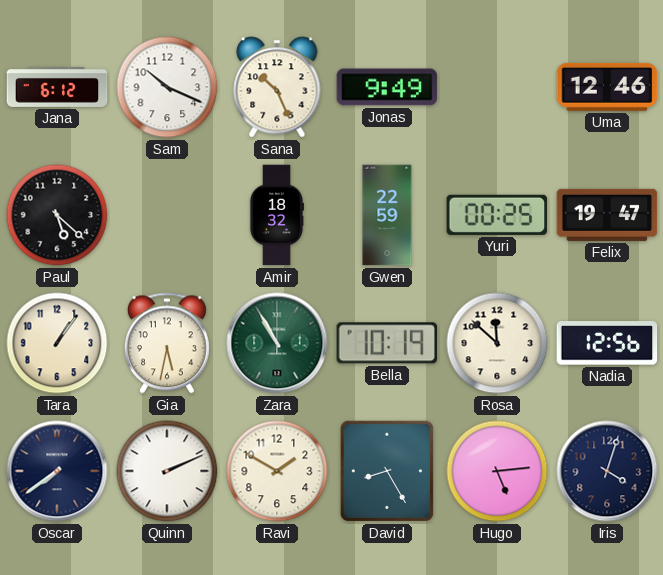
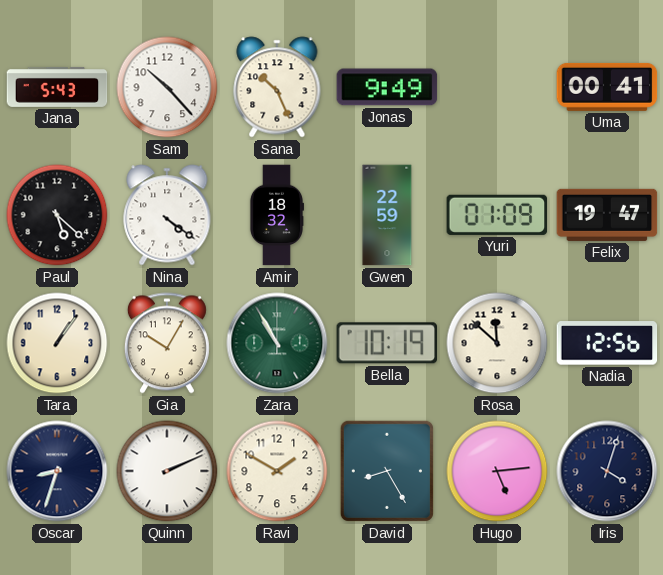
Jana: 6:12 -> 5:43 (57, 87)
Sam: 10:19 -> 10:23 (167, 87)
Uma: 12:46 -> 00:41 (607, 87)
Nina: none -> 4:21 (167, 215)
Yuri: 00:25 -> 01:09 (497, 215)
Gia: 5:32 -> 10:05 (167, 343)
Oscar: 7:39 -> 8:33 (57, 471)
